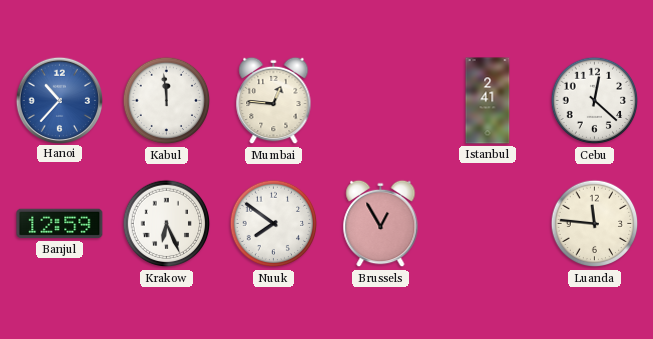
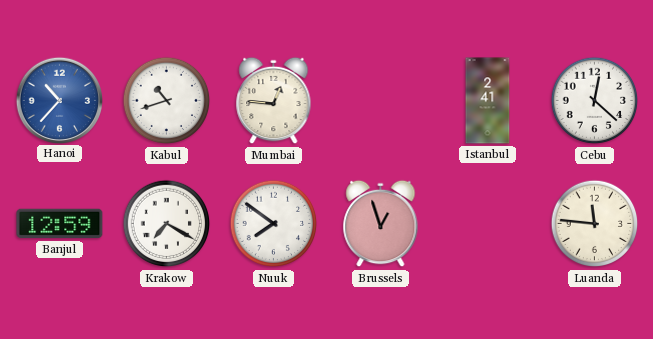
Kabul: 11:59 -> 10:42 (167, 101)
Krakow: 6:26 -> 7:20 (167, 224)
Brussels: 12:55 -> 12:57 (381, 224)
